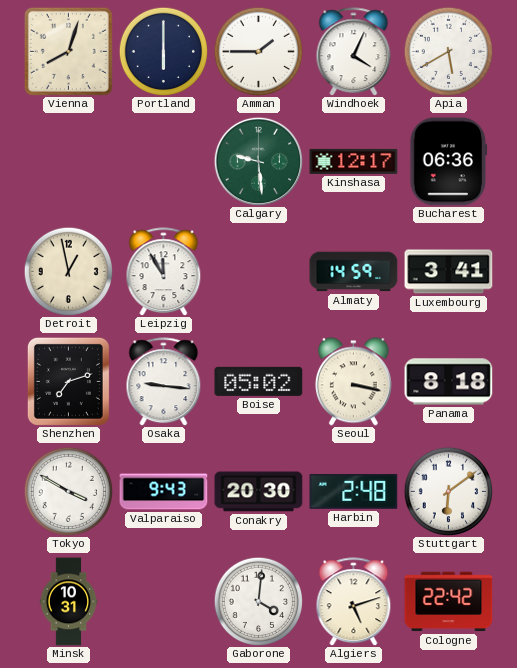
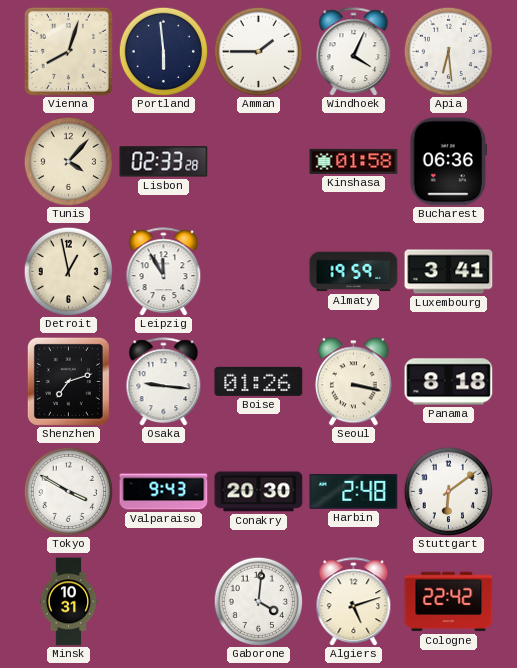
Portland: 6:00 -> 5:59 (163, 51)
Apia: 5:40 -> 6:29 (448, 51)
Tunis: none -> 4:07 (68, 161)
Lisbon: none -> 02:33 (164, 162)
Calgary: 9:29 -> none (258, 161)
Kinshasa: 12:17 -> 01:58 (354, 161)
Almaty: 14:59 -> 19:59 (354, 272)
Boise: 05:02 -> 01:26 (259, 381)
